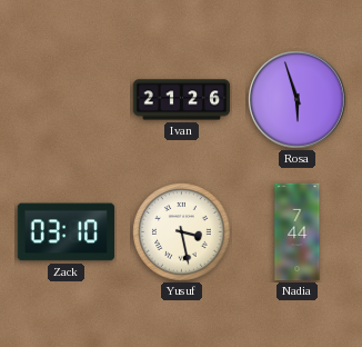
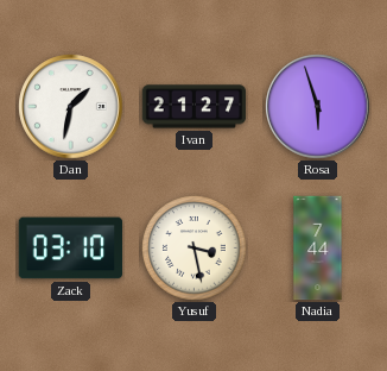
Dan: none -> 1:32 (71, 107)
Ivan: 21:26 -> 21:27 (195, 107)
